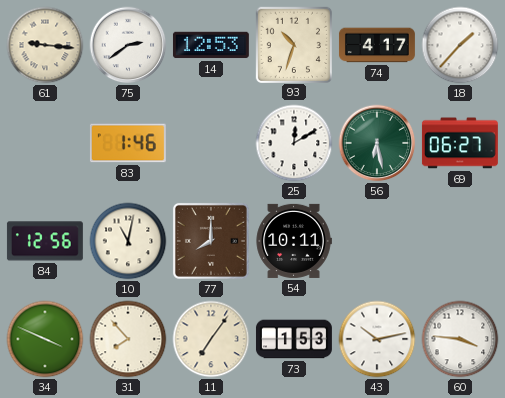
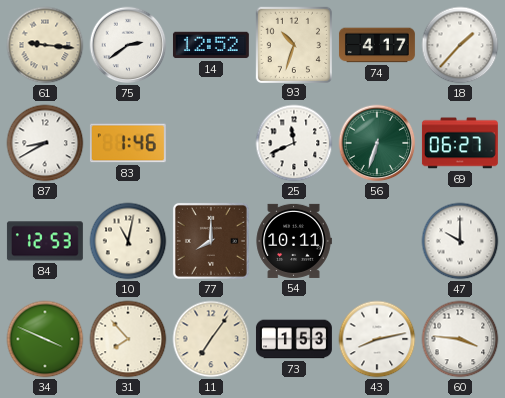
14: 12:53 -> 12:52 (211, 45)
87: none -> 8:40 (45, 143)
25: 12:10 -> 11:41 (294, 143)
56: 6:28 -> 6:33 (377, 143)
84: 12:56 -> 12:53 (45, 241)
47: none -> 10:00 (460, 241)
43: 10:13 -> 8:13 (377, 339)
